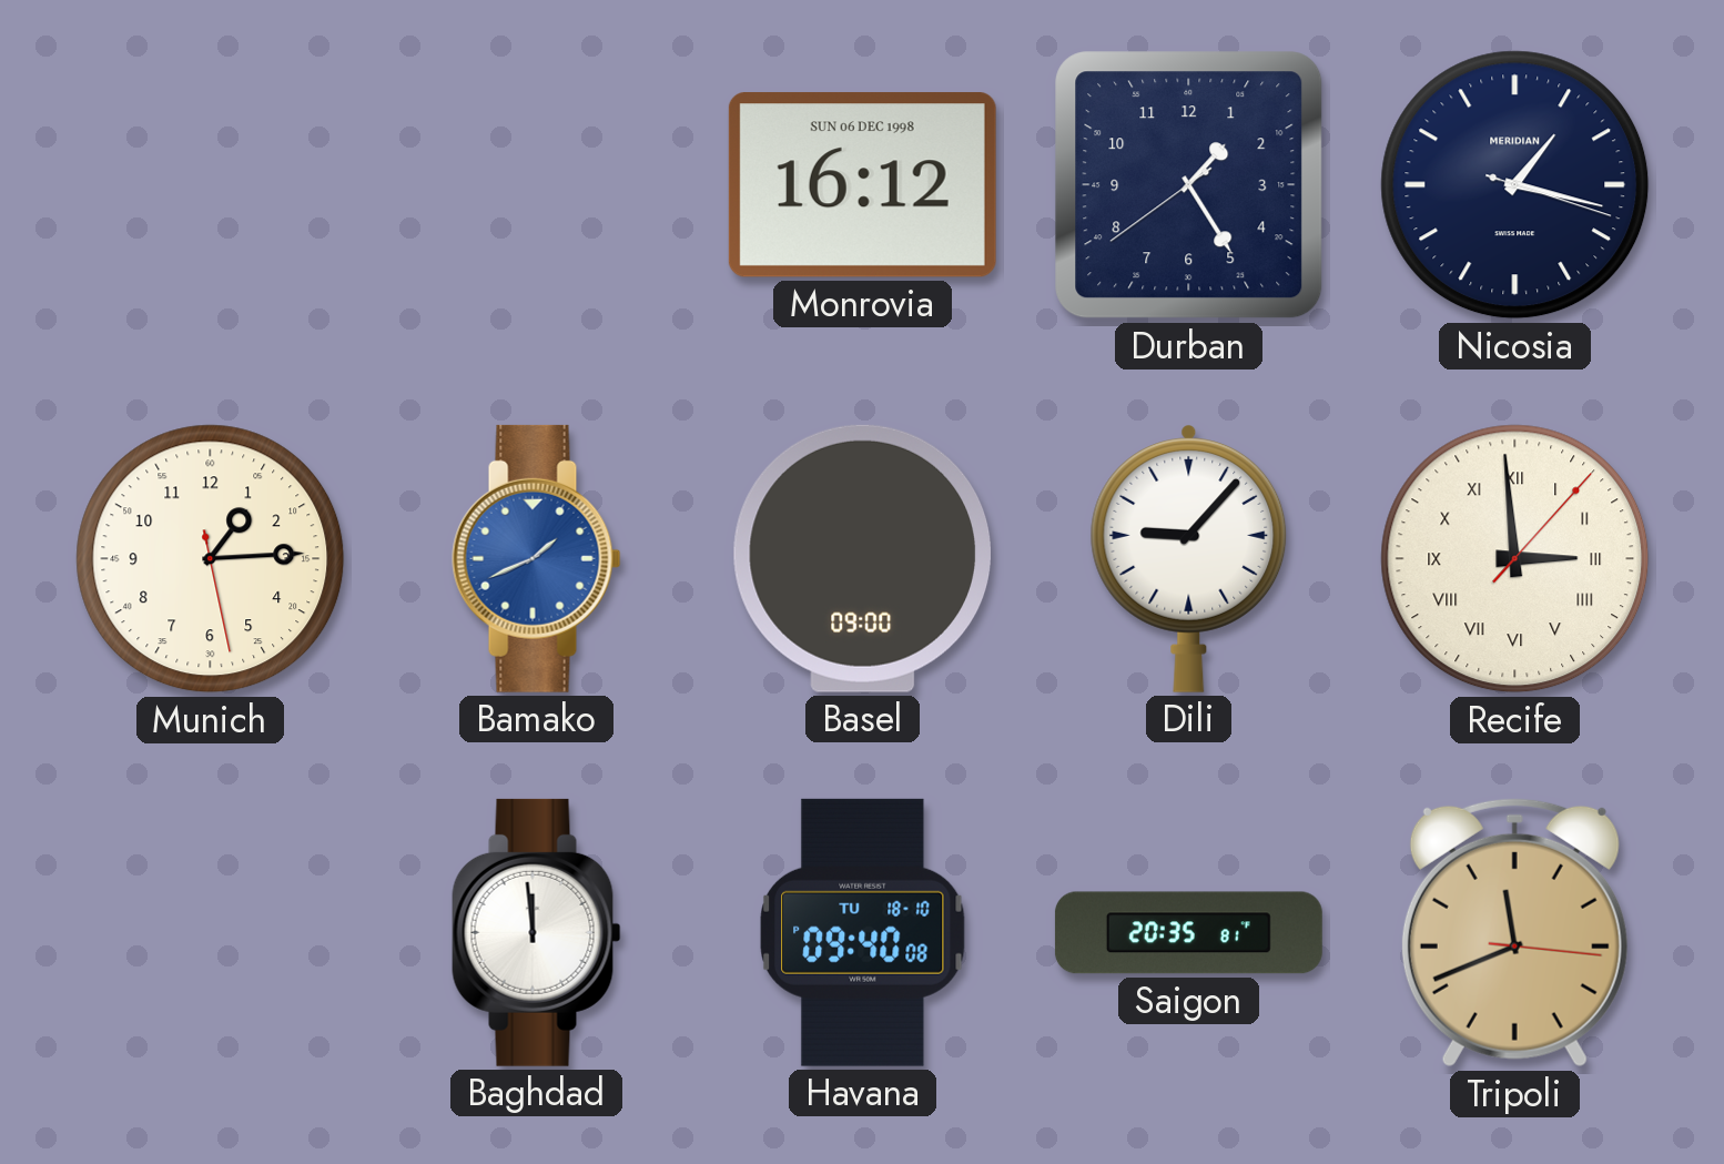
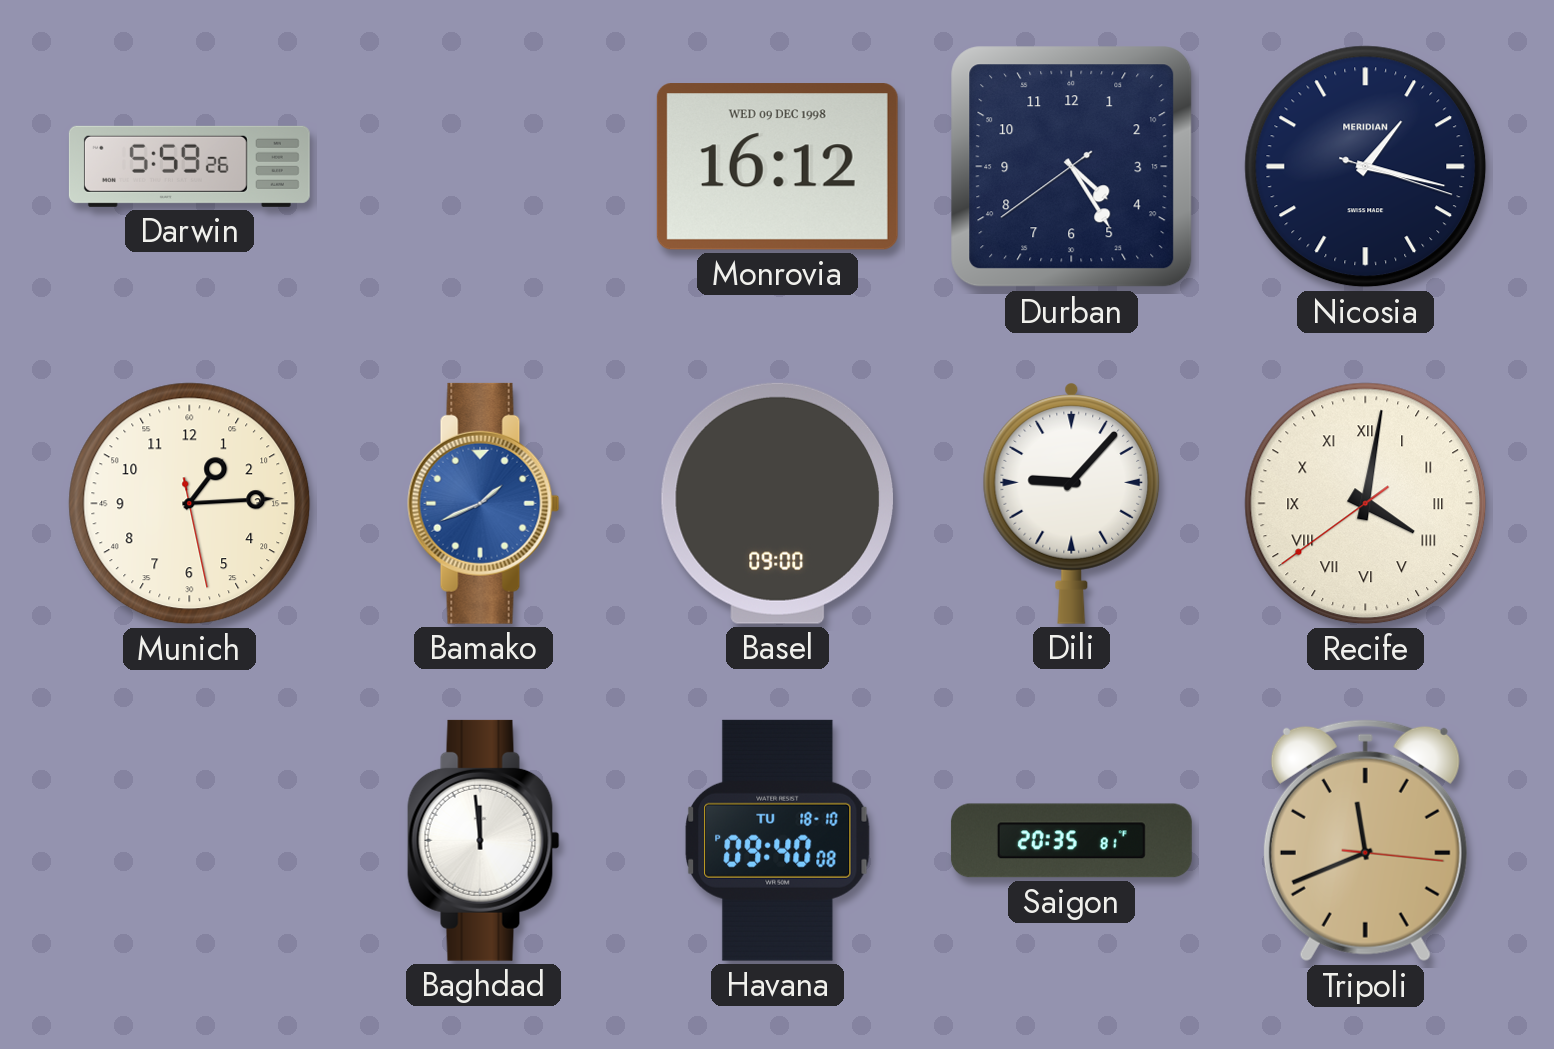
Darwin: none -> 5:59 (189, 166)
Monrovia date: SUN 06 DEC 1998 -> WED 09 DEC 1998 (777, 167)
Durban: 1:24 -> 4:24 (1072, 167)
Recife: 2:59 -> 4:01 (1366, 504)
